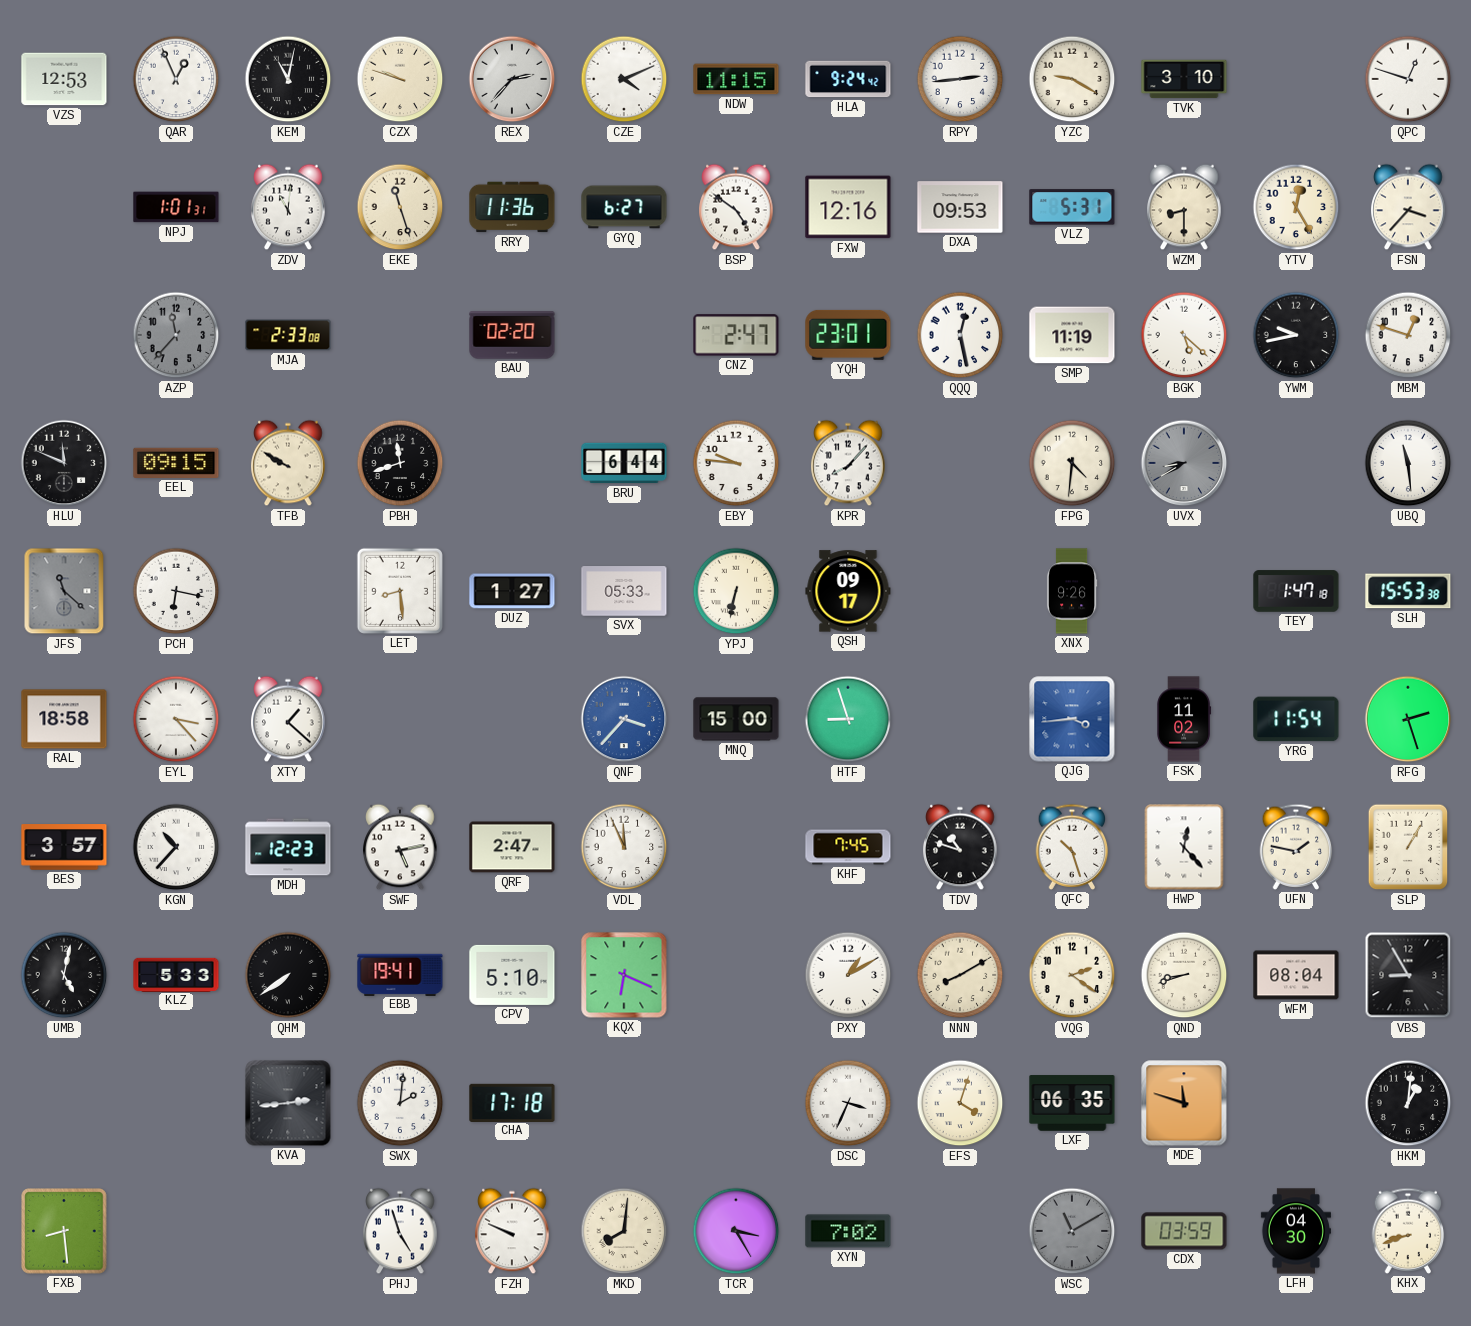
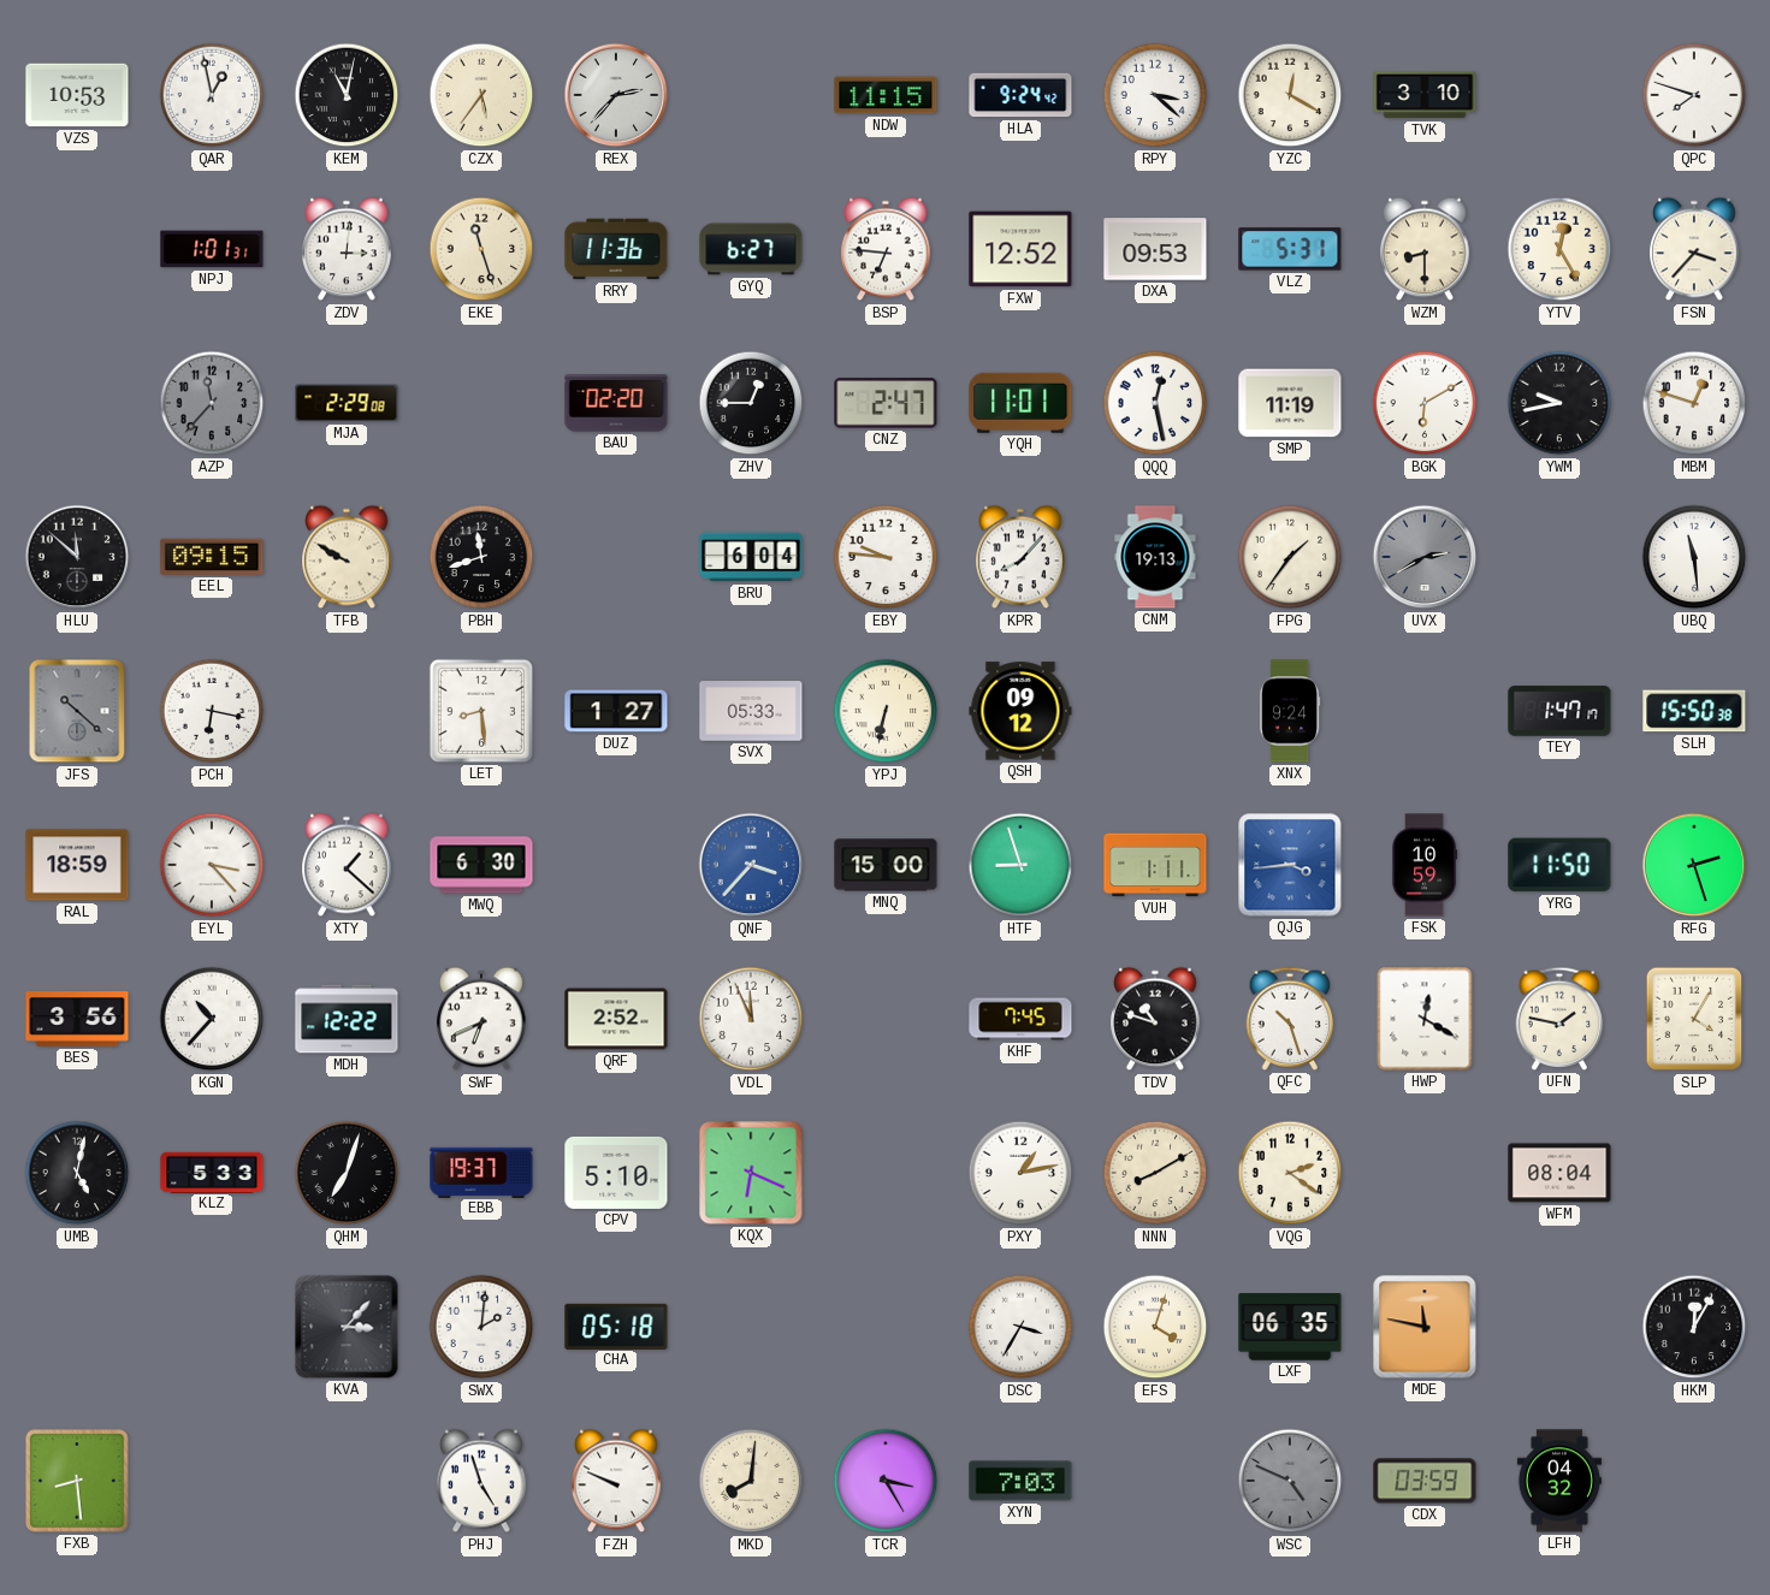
VZS: 12:53 -> 10:53 (77, 95)
QAR: 12:56 -> 12:58 (212, 95)
CZX: 9:48 -> 5:36 (481, 95)
CZE: 4:11 -> none (624, 79)
RPY: 2:44 -> 3:22 (1155, 95)
YZC: 9:20 -> 12:20 (1290, 95)
QPC: 12:48 -> 7:48 (1694, 95)
ZDV: 11:01 -> 3:01 (347, 249)
BSP: 4:51 -> 6:46 (886, 249)
FXW: 12:16 -> 12:52 (1020, 249)
MJA: 2:33 -> 2:29 (347, 403)
ZHV: none -> 12:45 (751, 403)
YQH: 23:01 -> 11:01 (1020, 403)
BGK: 5:22 -> 6:10 (1425, 403)
HLU: 11:49 -> 11:52 (77, 557)
BRU: 6:44 -> 6:04 (751, 557)
CNM: none -> 19:13 (1155, 557)
FPG: 4:31 -> 1:36 (1290, 557)
UVX: 8:40 -> 2:40 (1425, 557)
JFS: 11:22 -> 10:22 (77, 711)
QSH: 09:17 -> 09:12 (1020, 711)
XNX: 9:26 -> 9:24 (1290, 711)
TEY: 1:47:18 -> 1:47:17 (1559, 711)
SLH: 15:53 -> 15:50 (1694, 711)
RAL: 18:58 -> 18:59 (77, 865)
MWQ: none -> 6:30 (481, 865)
VUH: none -> 1:11 (1155, 865)
FSK: 11:02 -> 10:59 (1425, 865)
YRG: 11:54 -> 11:50 (1559, 865)
BES: 3:57 -> 3:56 (77, 1019)
MDH: 12:23 -> 12:22 (347, 1019)
SWF: 5:13 -> 6:41 (481, 1019)
QRF: 2:47 -> 2:52 (616, 1019)
HWP: 12:23 -> 12:20 (1425, 1019)
SLP: 1:05 -> 4:05 (1694, 1019)
QHM: 7:39 -> 7:03 (347, 1173)
EBB: 19:41 -> 19:37 (481, 1172)
PXY: 1:10 -> 1:13 (1020, 1173)
QND: 8:42 -> none (1184, 975)
VBS: 8:55 -> none (1408, 975)
KVA: 2:44 -> 3:07 (347, 1327)
CHA: 17:18 -> 05:18 (616, 1326)
DSC: 3:34 -> 3:35 (1020, 1327)
MDE: 11:48 -> 11:47 (1425, 1327)
HKM: 1:01 -> 12:05 (1694, 1327)
XYN: 7:02 -> 7:03 (1020, 1481)
WSC: 11:10 -> 4:49 (1290, 1481)
LFH: 04:30 -> 04:32 (1559, 1481)
KHX: 8:42 -> none (1408, 1231)
